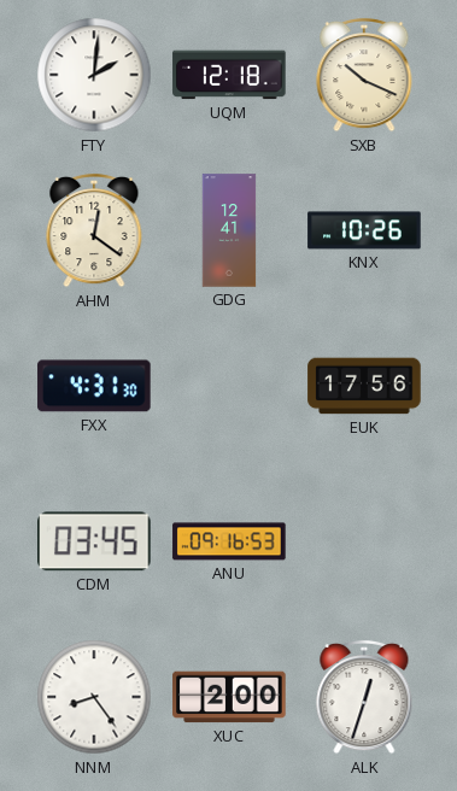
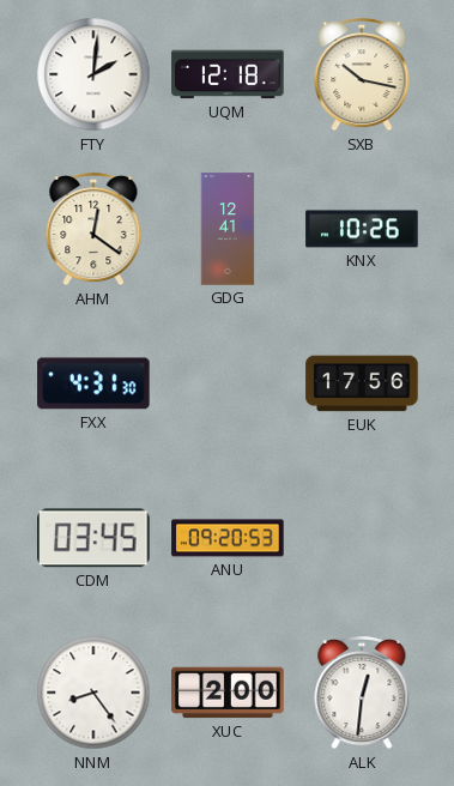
SXB: 10:19 -> 10:17 (362, 74)
ANU: 09:16 -> 09:20 (228, 538)
ALK: 12:33 -> 12:31 (362, 693)
